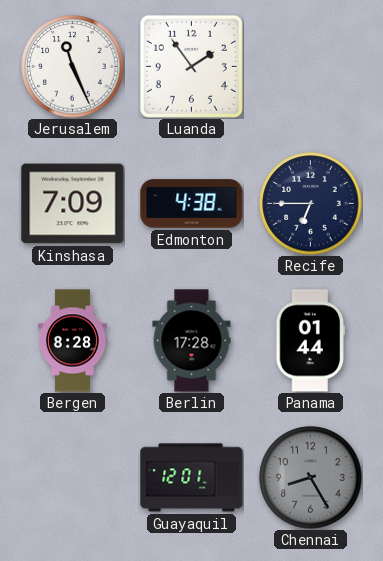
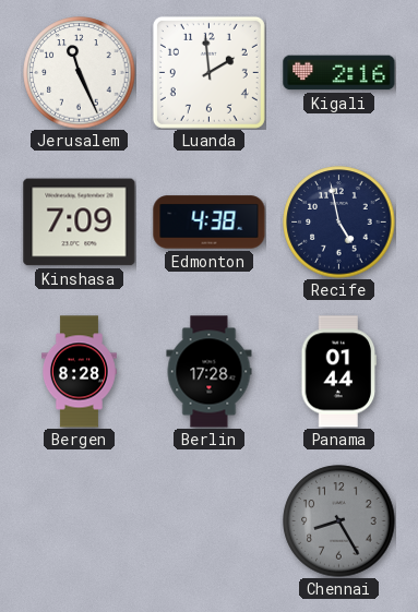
Luanda: 1:54 -> 1:59 (208, 72)
Kigali: none -> 2:16 (339, 73)
Recife: 6:45 -> 4:58 (339, 223)
Guayaquil: 12:01 -> none (192, 478)
